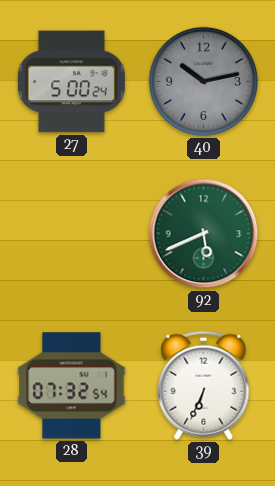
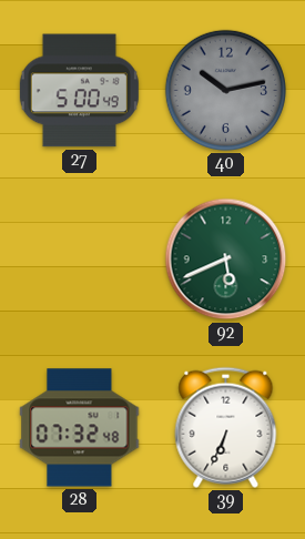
27: 5:00:24 -> 5:00:49 (79, 91)
28: 07:32:54 -> 07:32:48 (80, 428)
